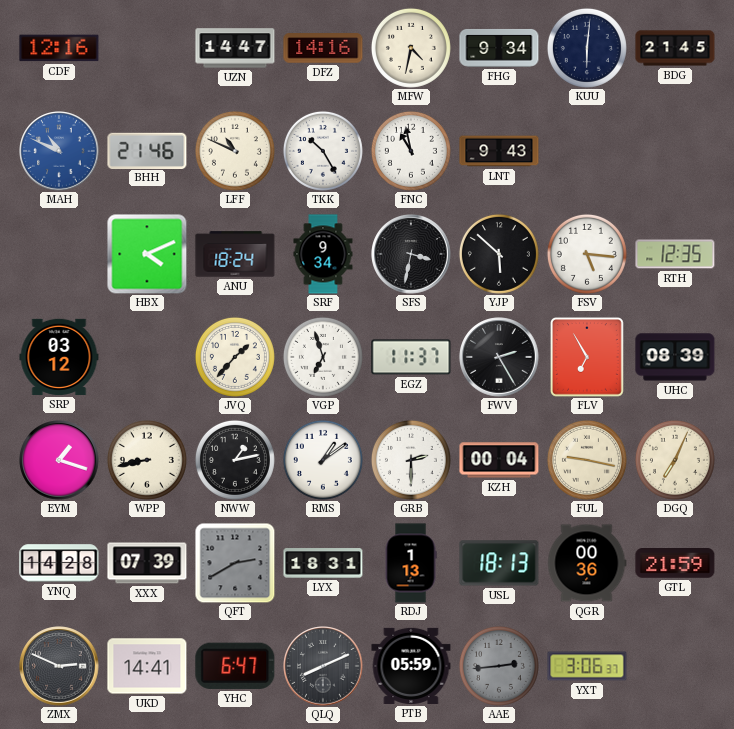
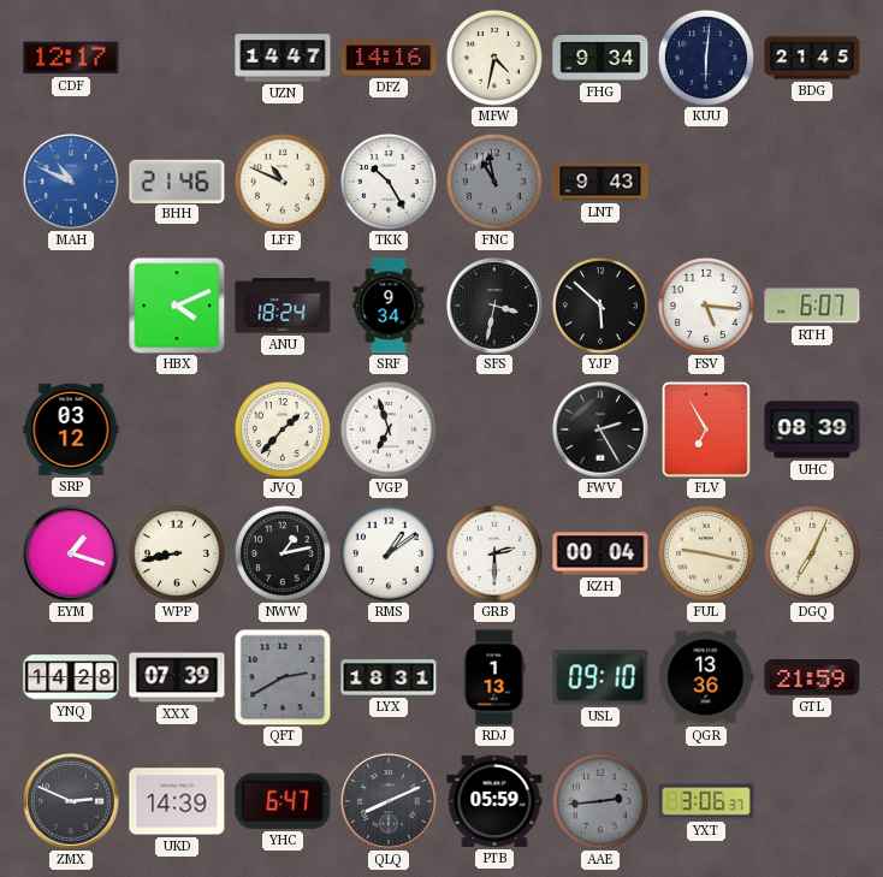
CDF: 12:16 -> 12:17 (71, 58)
FNC dial: white -> grey (494, 182)
RTH: 12:35 -> 6:07 (812, 306)
EGZ: 11:37 -> none (411, 357)
USL: 18:13 -> 09:10 (600, 677)
QGR: 00:36 -> 13:36 (706, 677)
UKD: 14:41 -> 14:39 (177, 801)
